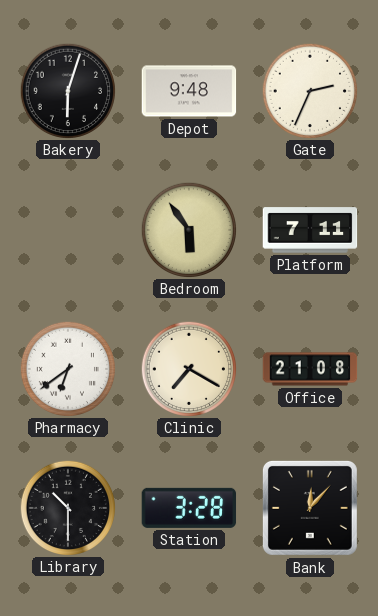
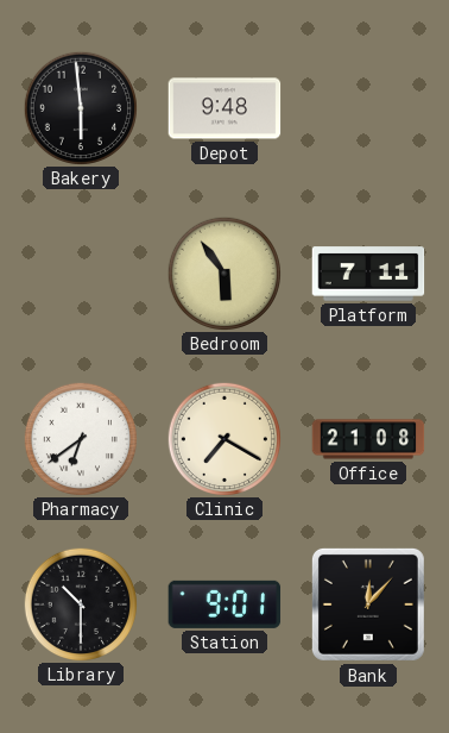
Bakery: 6:03 -> 5:59 (80, 107)
Gate: 2:34 -> none (309, 90)
Station: 3:28 -> 9:01 (224, 604)
